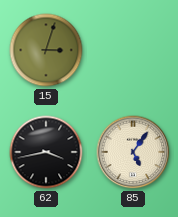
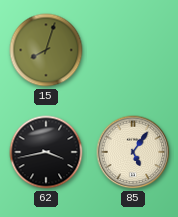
15: 3:03 -> 8:03 (46, 50)
